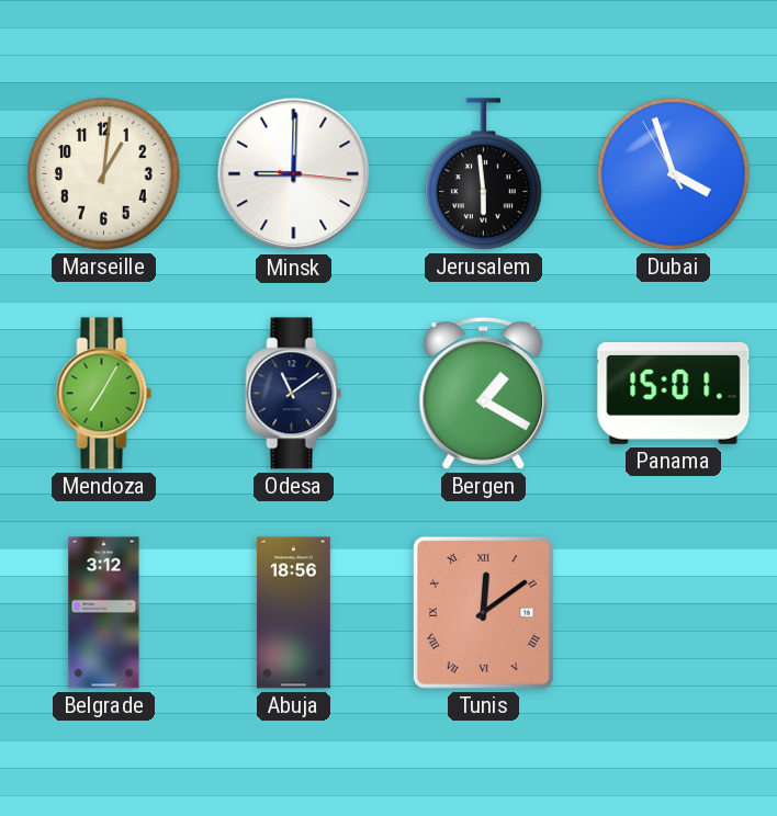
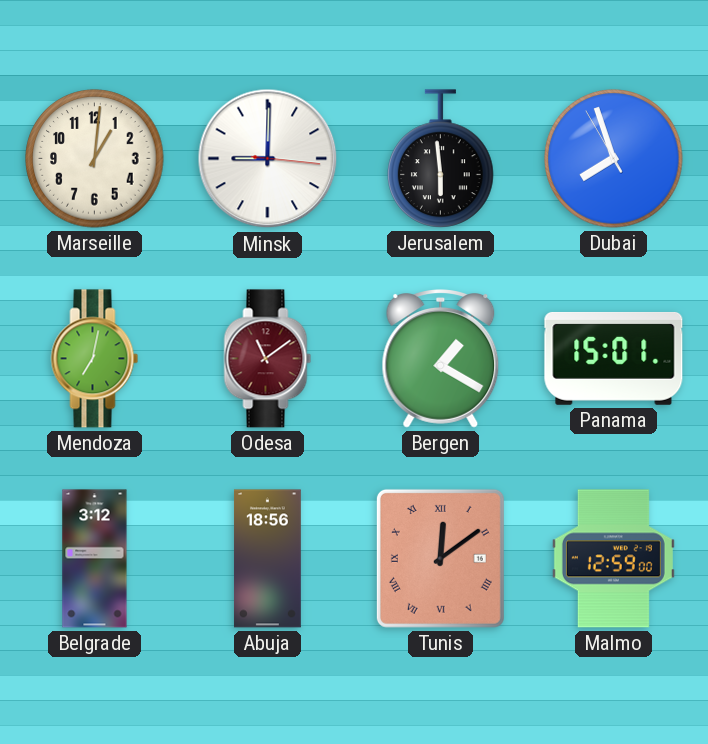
Dubai: 3:56 -> 7:56 (614, 159)
Mendoza: 7:05 -> 7:02 (95, 359)
Odesa dial: navy -> burgundy (268, 359)
Malmo: none -> 12:59 (613, 559)
